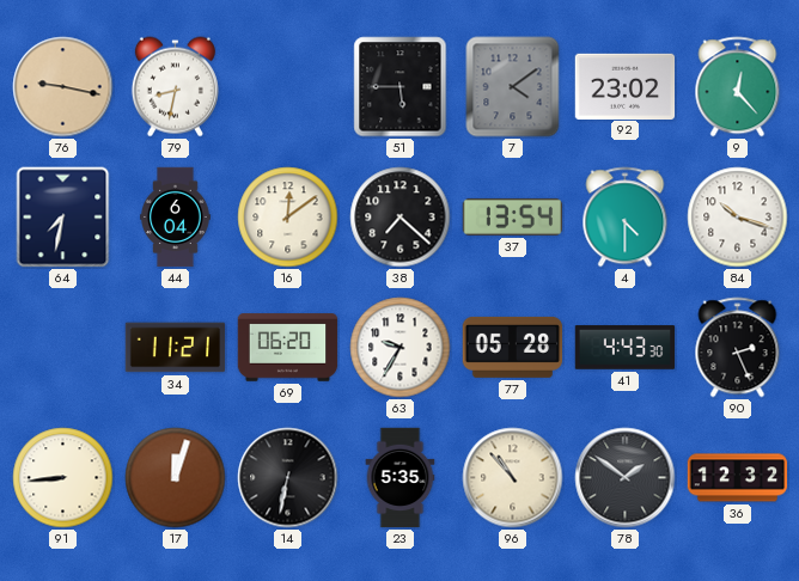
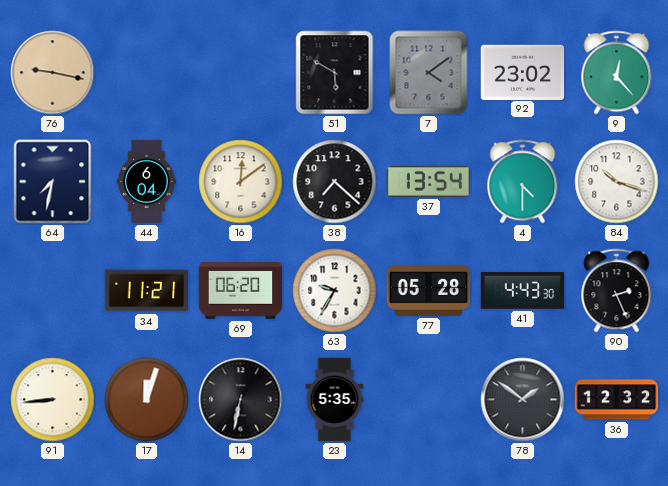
79: 8:32 -> none (175, 87)
51: 5:45 -> 5:50 (335, 73)
96: 10:53 -> none (513, 478)
